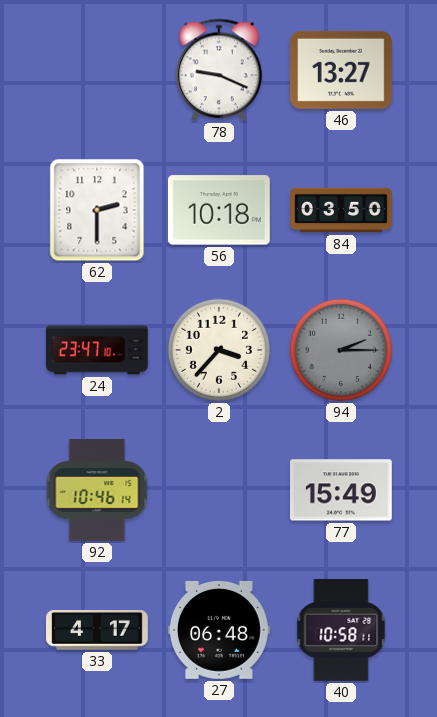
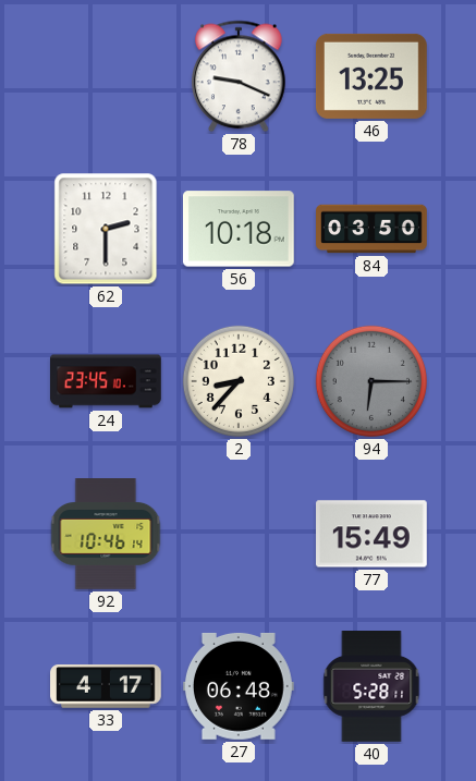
46: 13:27 -> 13:25 (373, 76)
24: 23:47 -> 23:45 (107, 381)
2: 3:37 -> 8:37 (239, 381)
94: 2:15 -> 6:15 (371, 381)
40: 10:58 -> 5:28 (371, 687)
